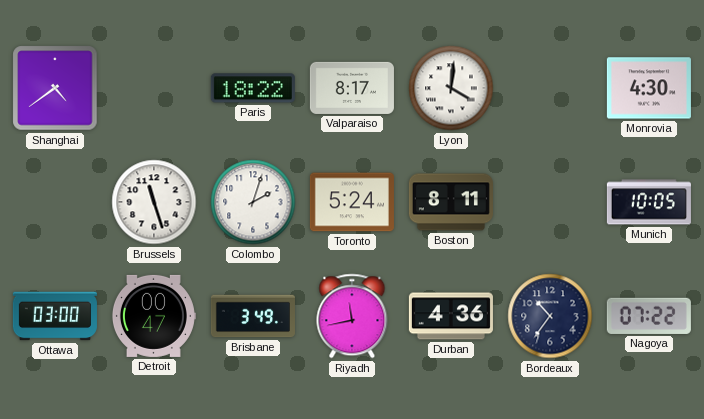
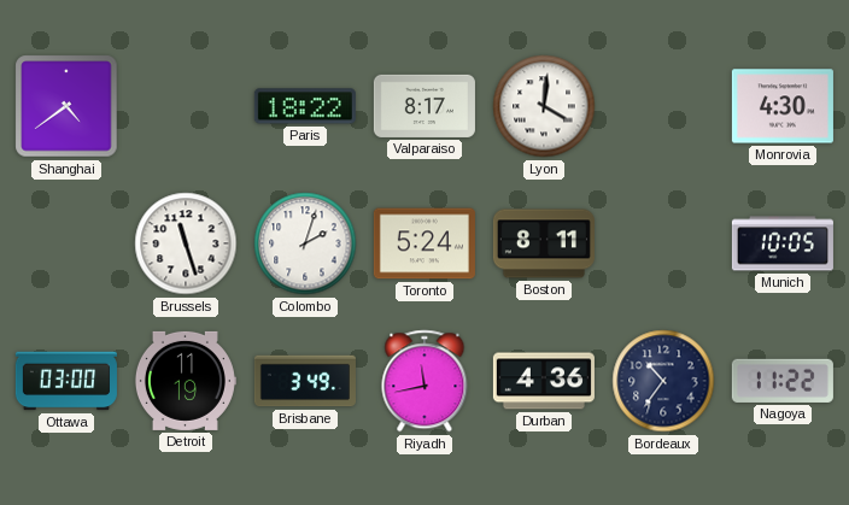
Detroit: 00:47 -> 11:19 (185, 381)
Nagoya: 07:22 -> 11:22 (783, 381)
